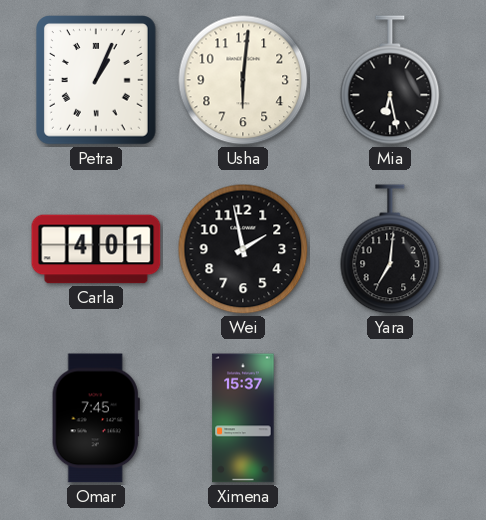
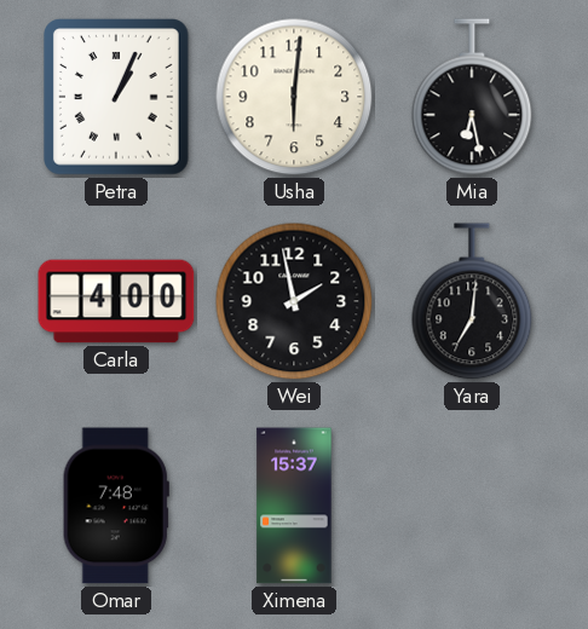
Carla: 4:01 -> 4:00 (116, 301)
Omar: 7:45 -> 7:48 (116, 506)
